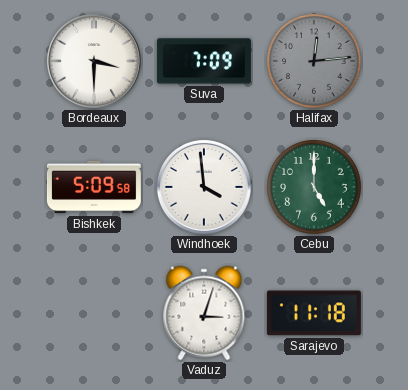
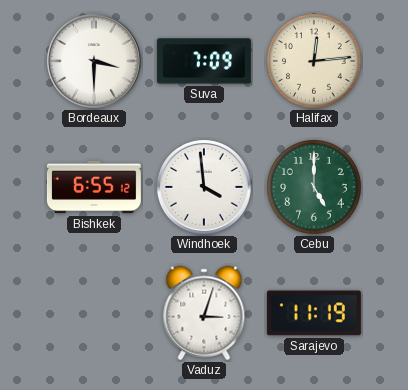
Halifax dial: grey -> cream (314, 61)
Bishkek: 5:09 -> 6:55 (94, 187)
Sarajevo: 11:18 -> 11:19 (314, 313)
